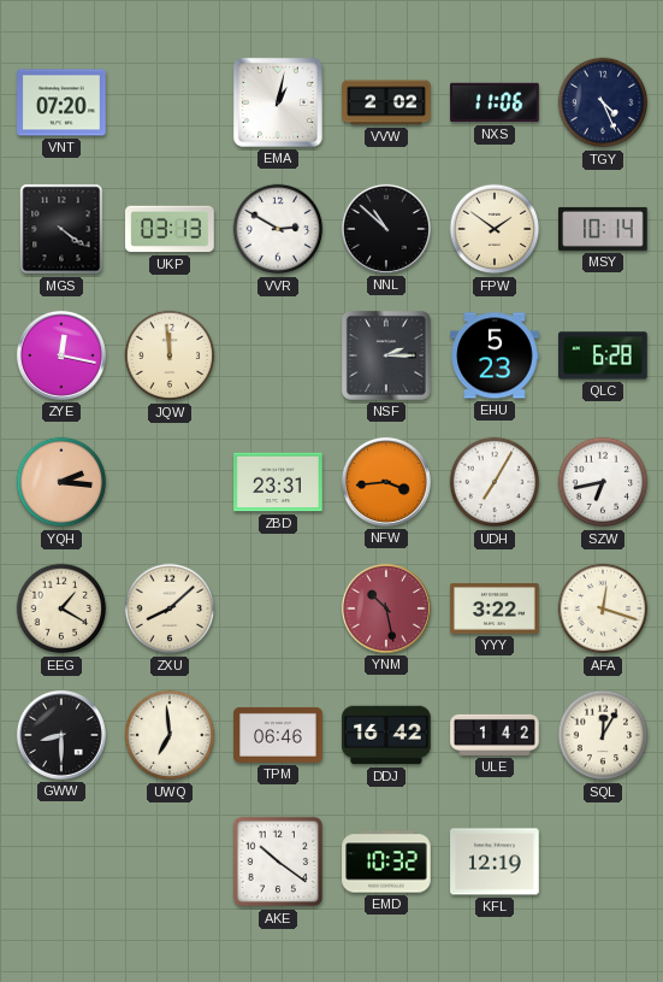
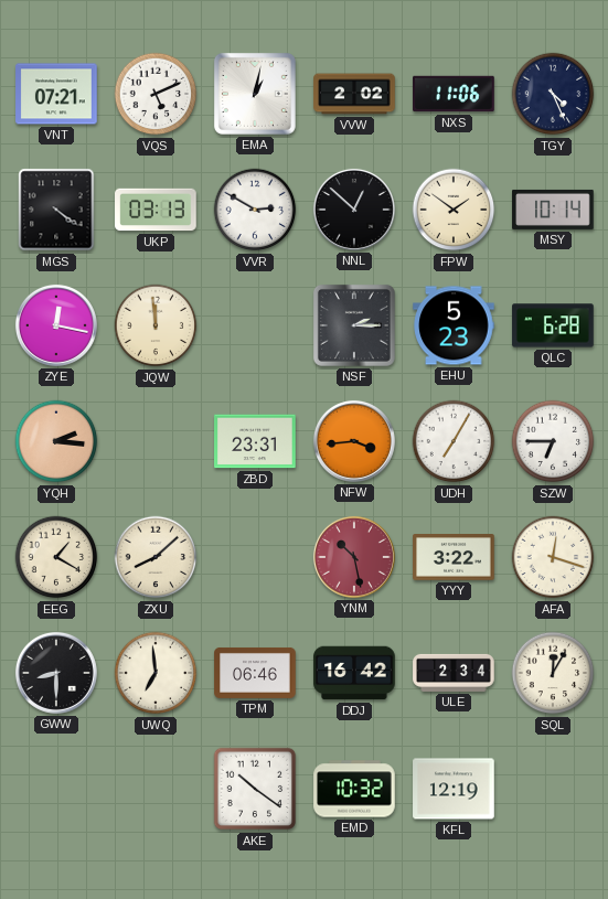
VNT: 07:20 -> 07:21 (56, 94)
VQS: none -> 5:11 (156, 94)
NNL: 10:52 -> 12:52 (354, 210)
SZW: 6:43 -> 6:45 (553, 441)
ULE: 1:42 -> 2:34 (454, 673)
